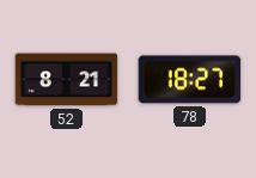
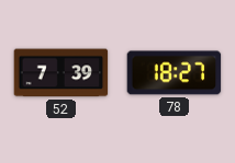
52: 8:21 -> 7:39 (61, 73)
